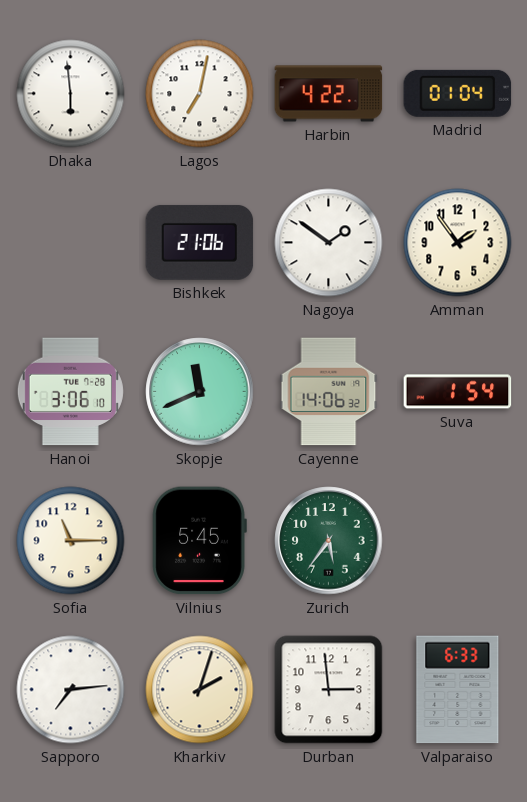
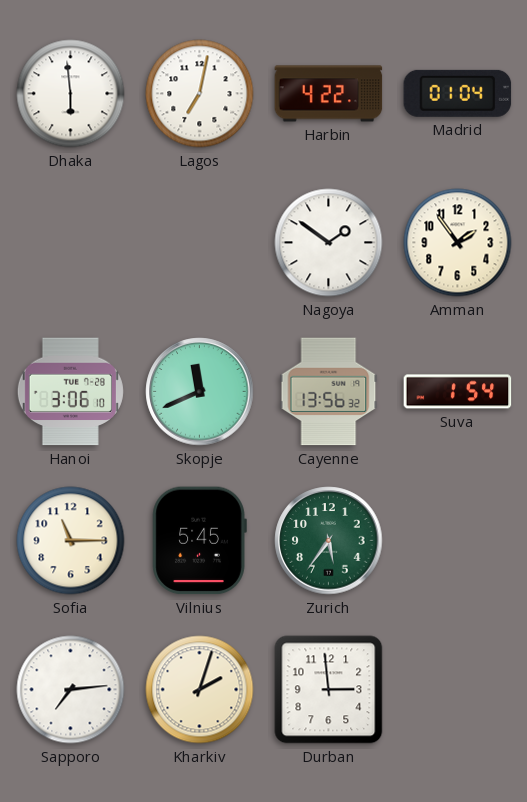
Bishkek: 21:06 -> none (200, 242)
Cayenne: 14:06 -> 13:56 (329, 392)
Valparaiso: 6:33 -> none (458, 690)
